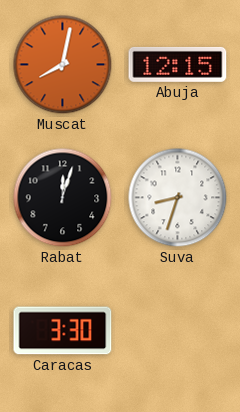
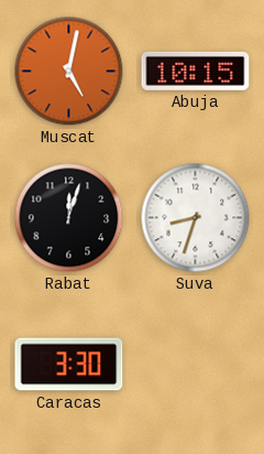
Muscat: 8:02 -> 5:02 (69, 72)
Abuja: 12:15 -> 10:15 (196, 71)
